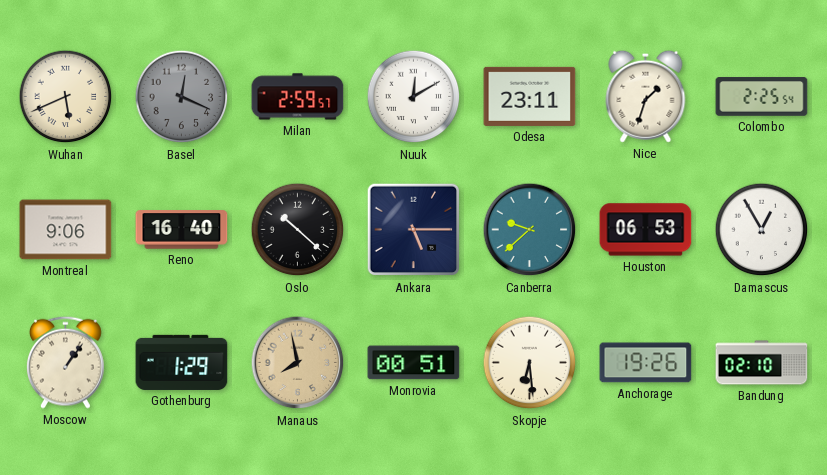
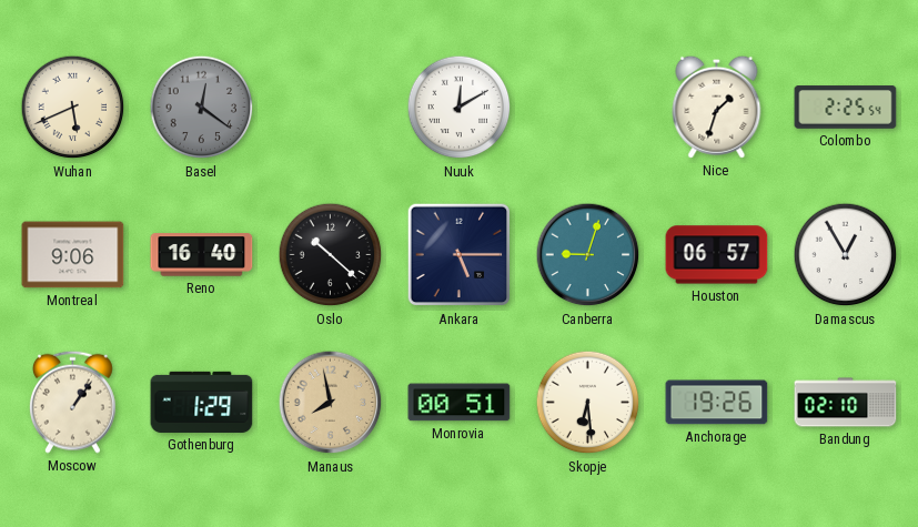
Basel: 12:19 -> 12:21 (202, 108)
Milan: 2:59 -> none (298, 97)
Odesa: 23:11 -> none (530, 96)
Canberra: 9:38 -> 9:03 (588, 255)
Houston: 06:53 -> 06:57 (717, 255)
